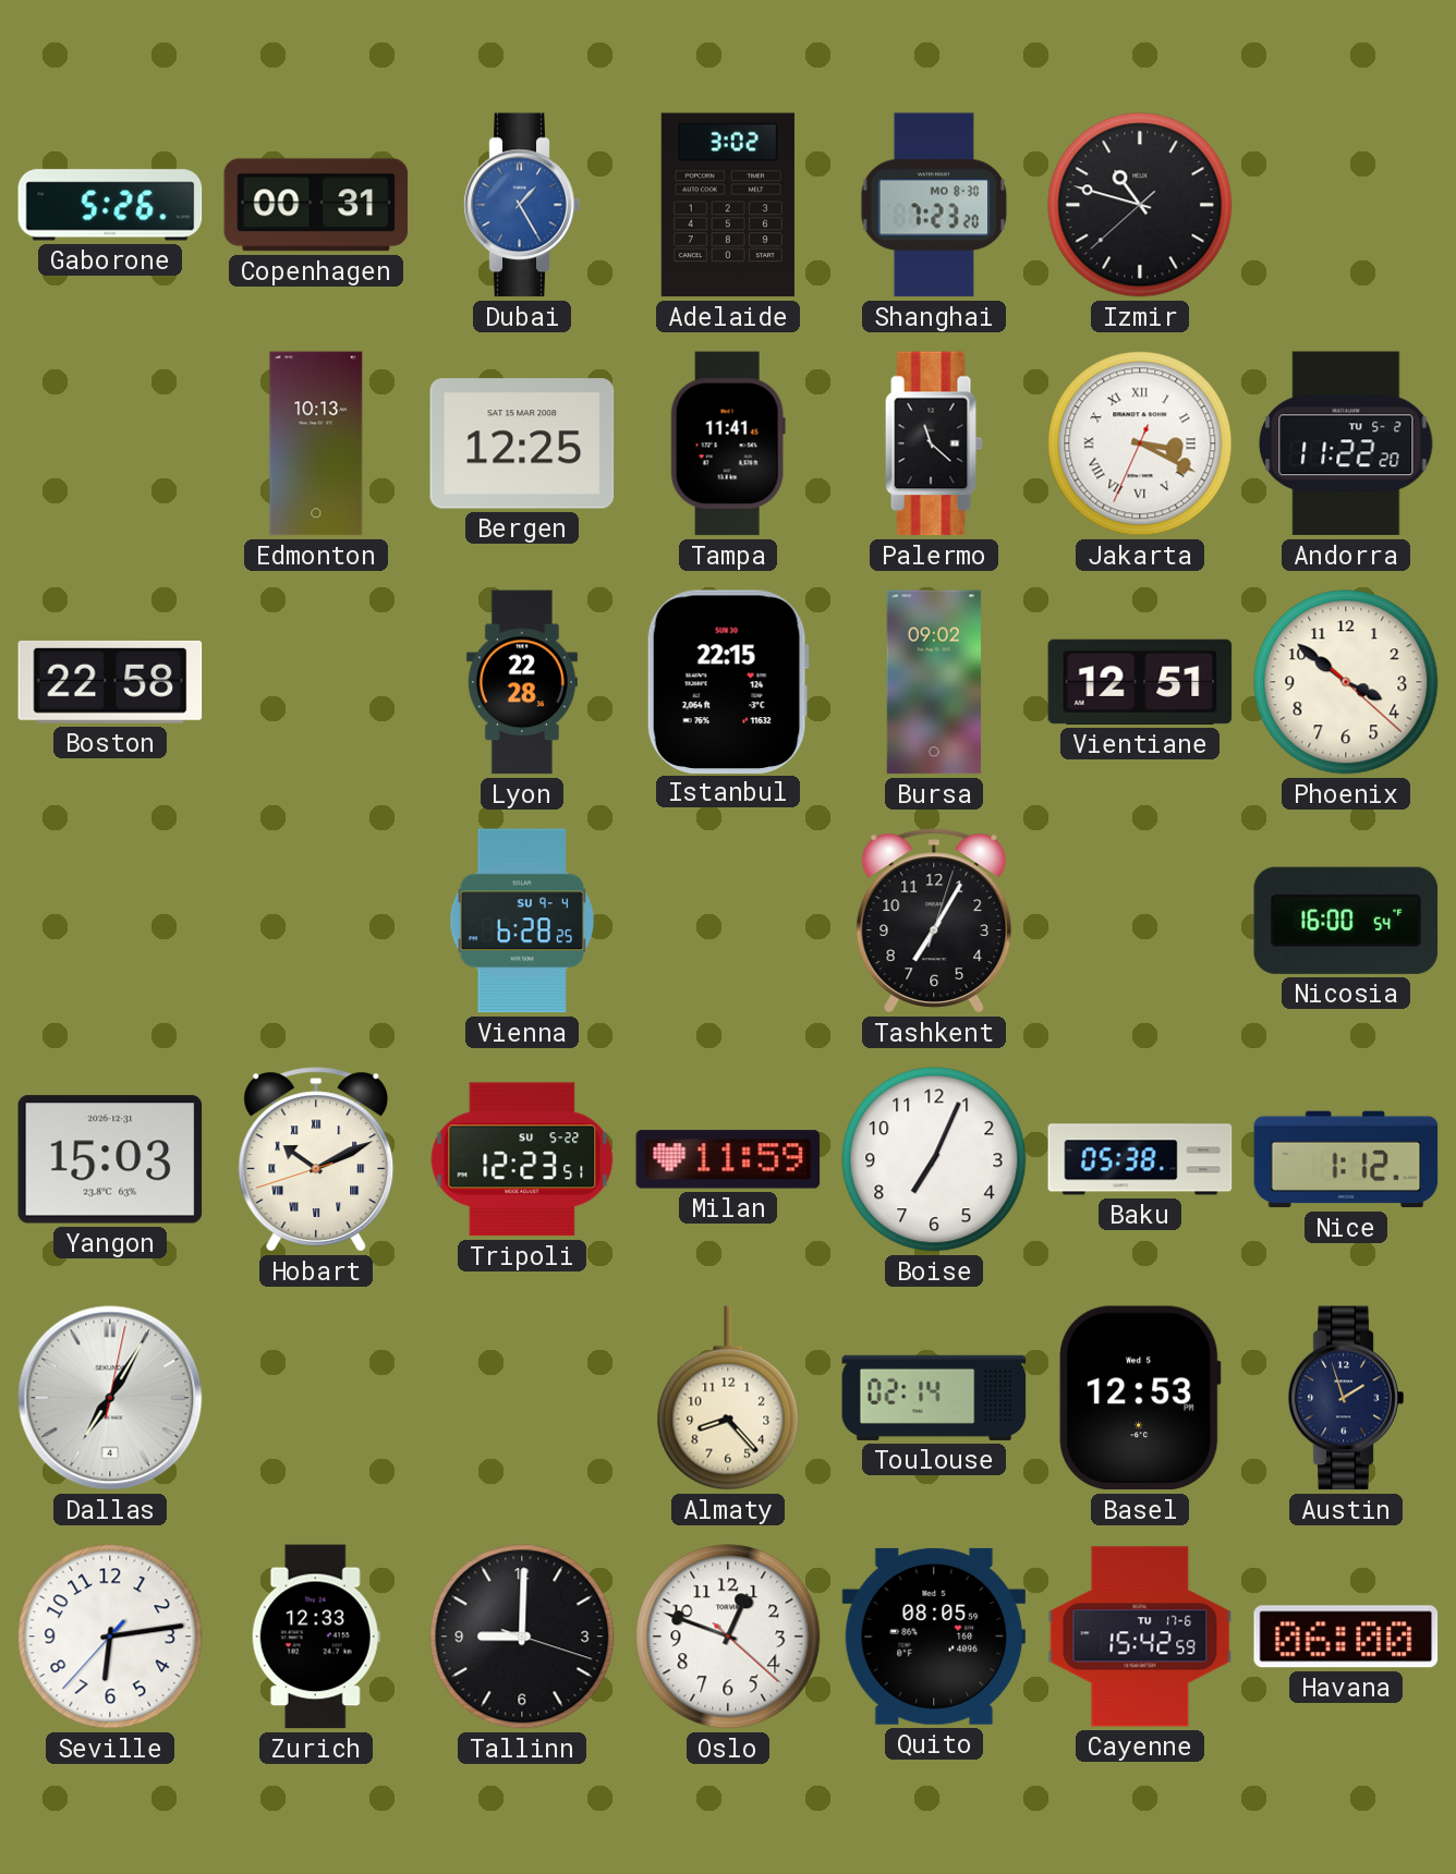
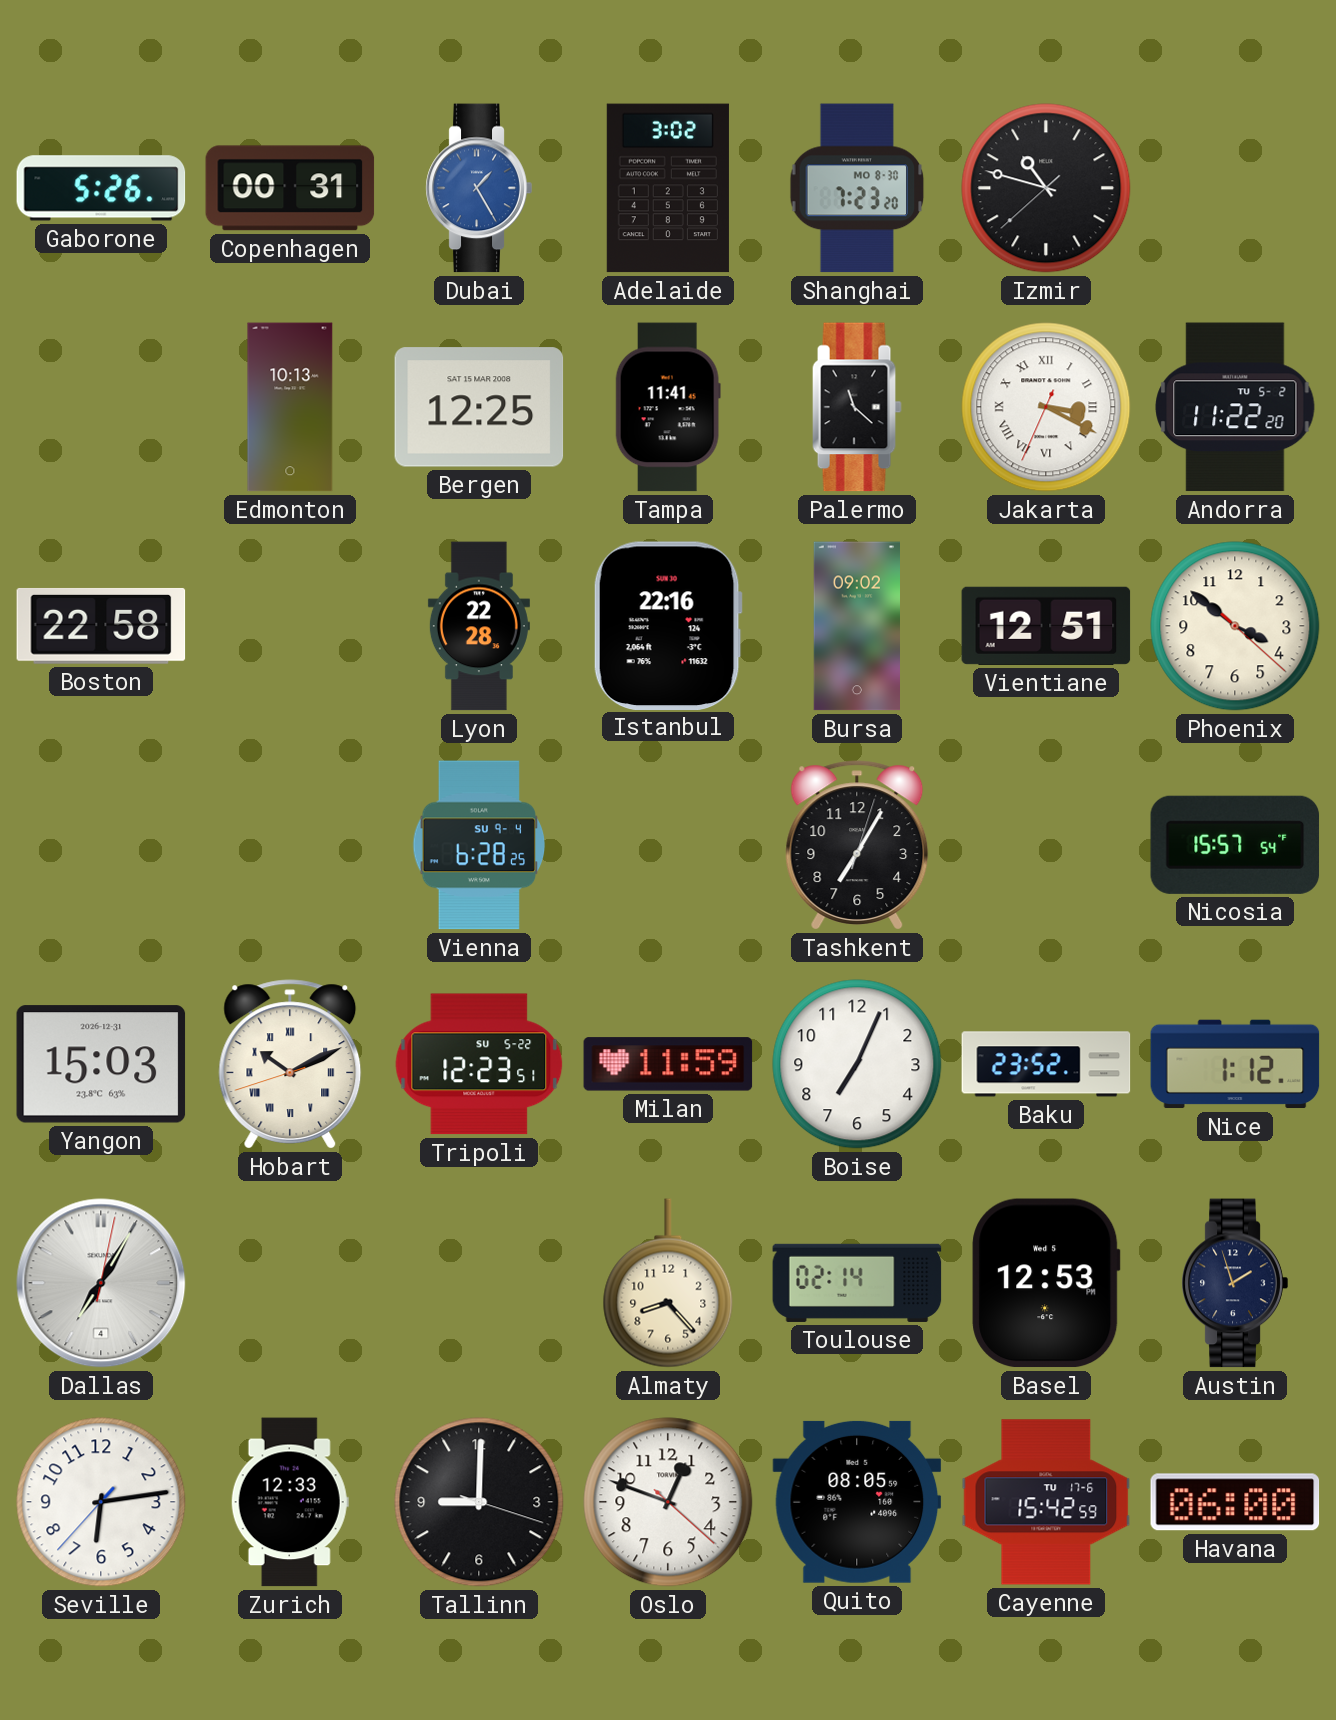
Istanbul: 22:15 -> 22:16 (668, 625)
Nicosia: 16:00 -> 15:57 (1235, 845)
Baku: 05:38 -> 23:52 (1046, 1064)
